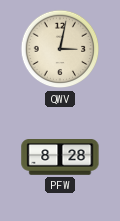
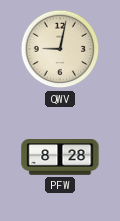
QWV: 3:02 -> 9:02 (60, 49)
